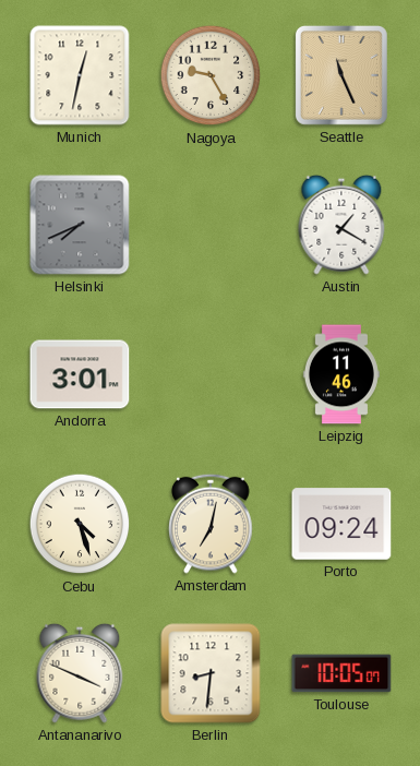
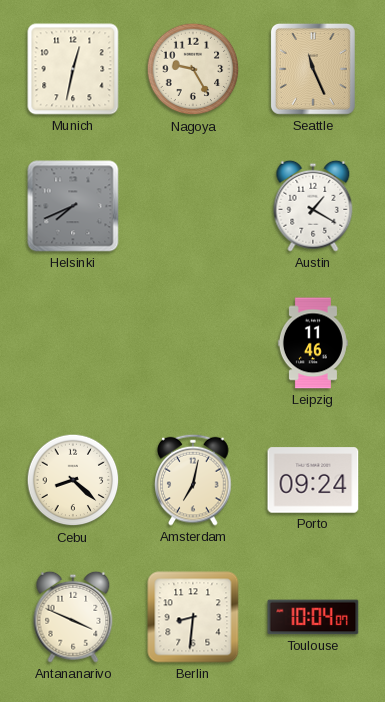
Andorra: 3:01 -> none (80, 374)
Cebu: 4:27 -> 8:22 (73, 480)
Toulouse: 10:05 -> 10:04 (313, 617)
